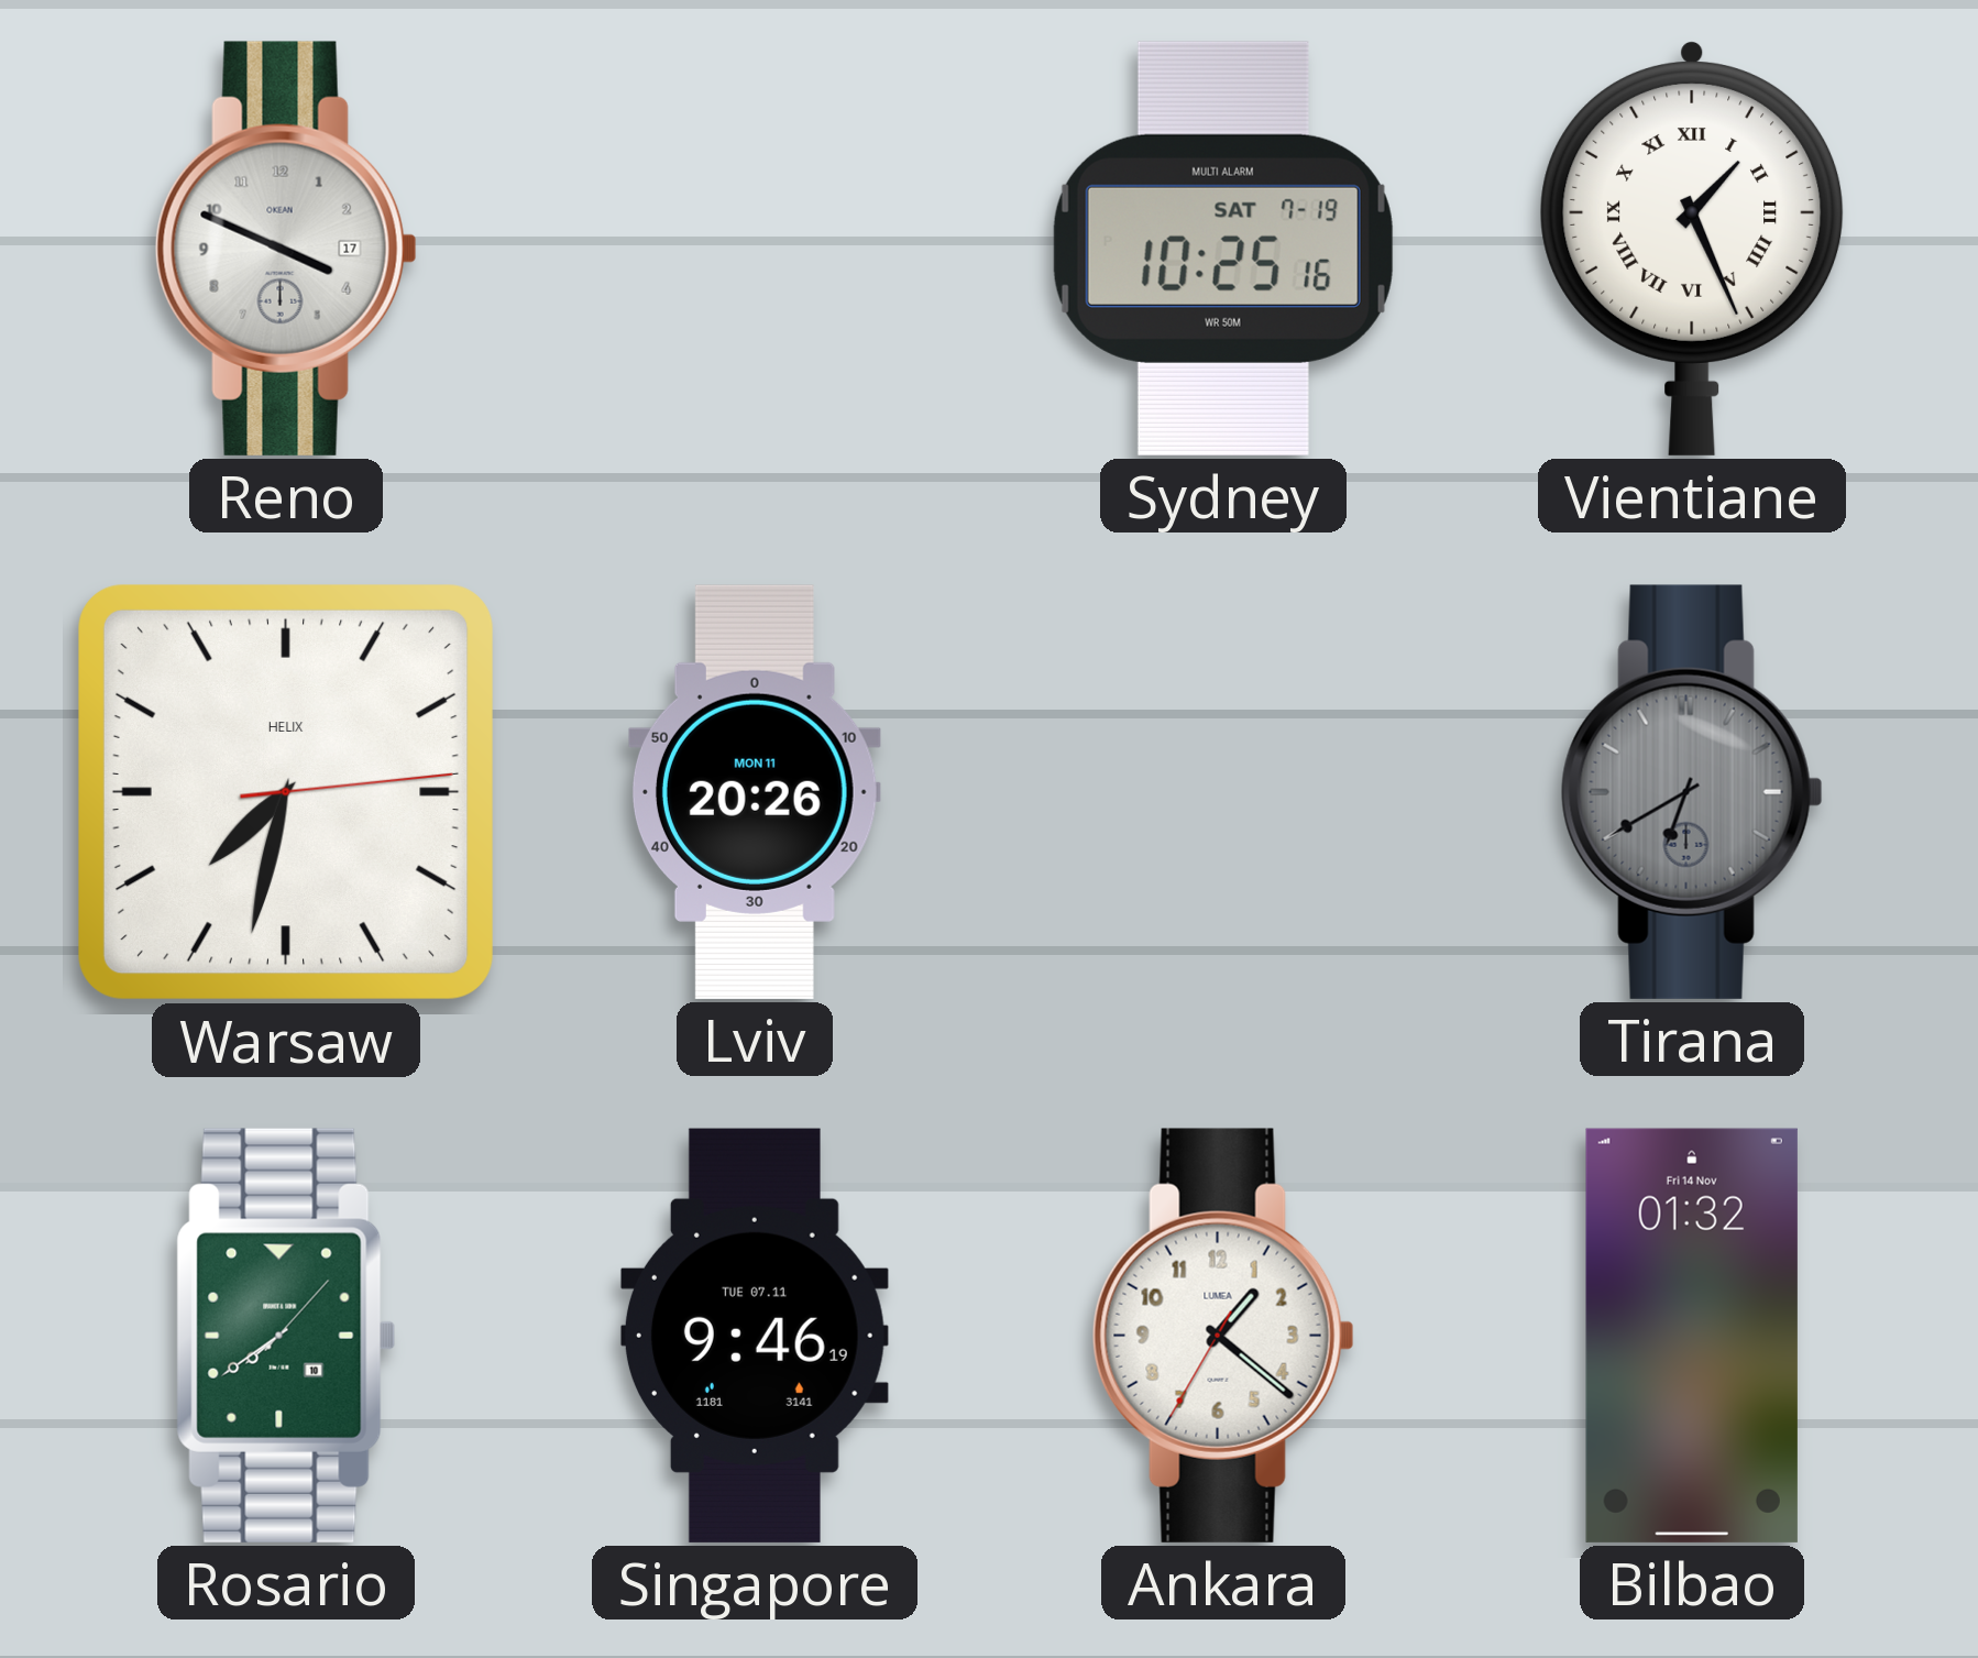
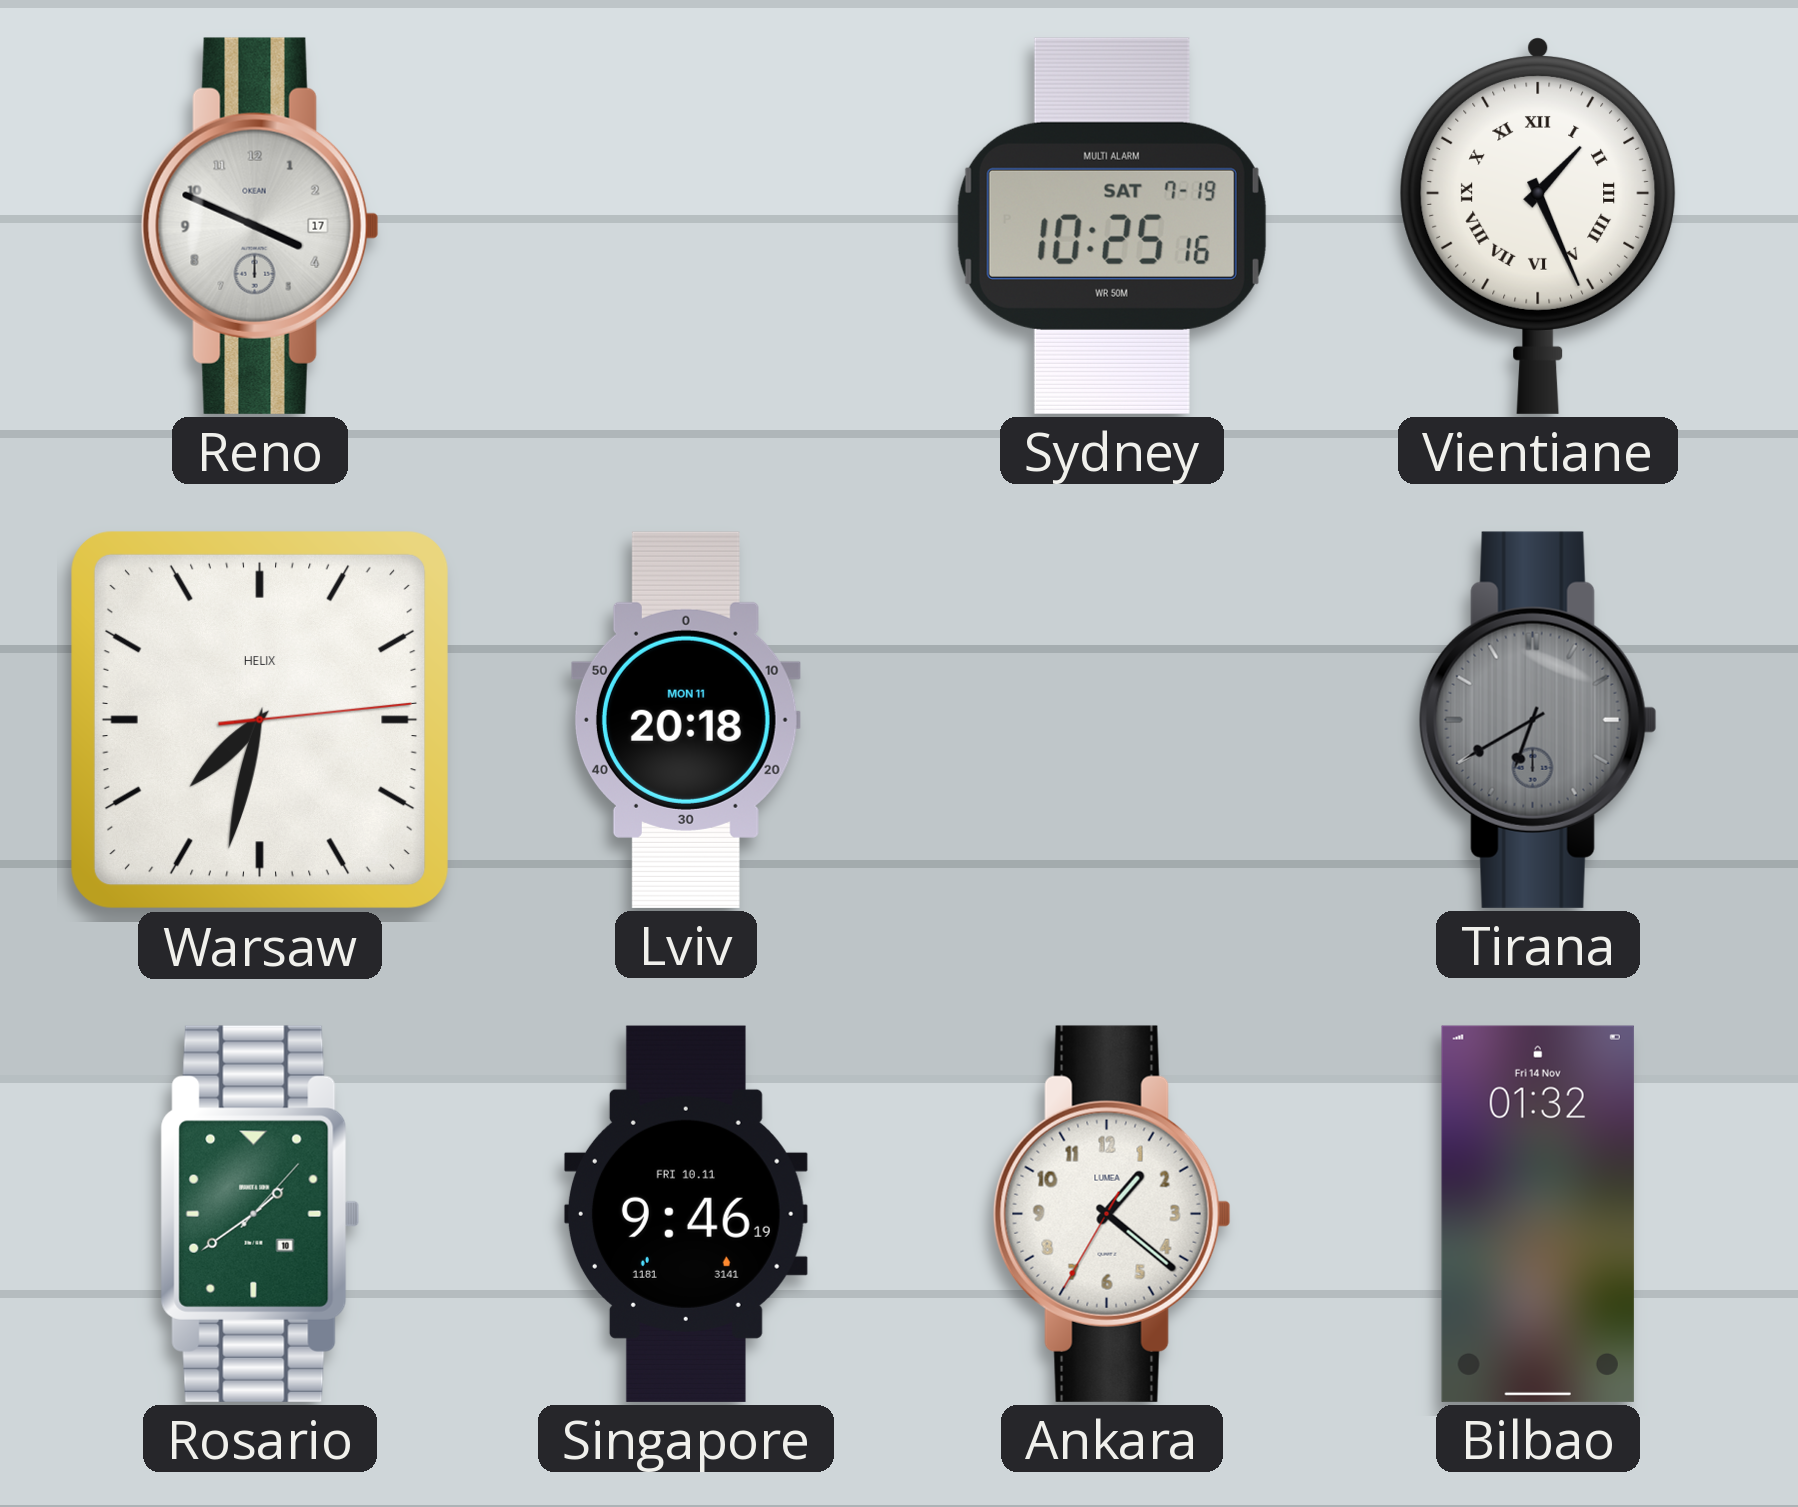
Lviv: 20:26 -> 20:18 (686, 720)
Rosario: 7:39 -> 1:39 (260, 1214)
Singapore date: TUE 07.11 -> FRI 10.11 (686, 1214)
